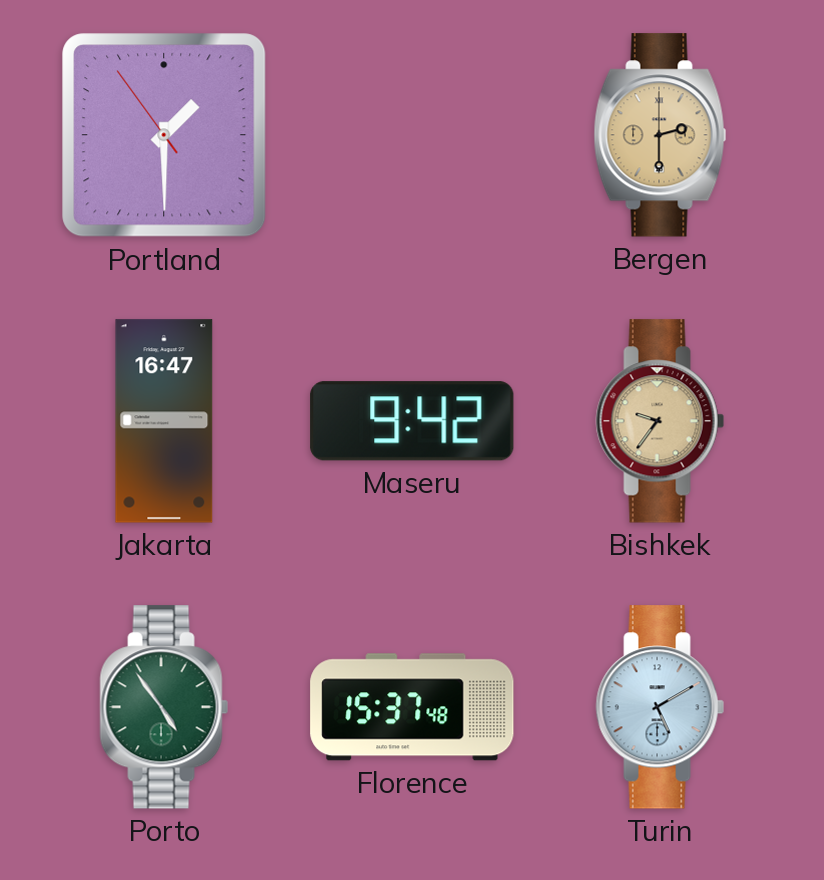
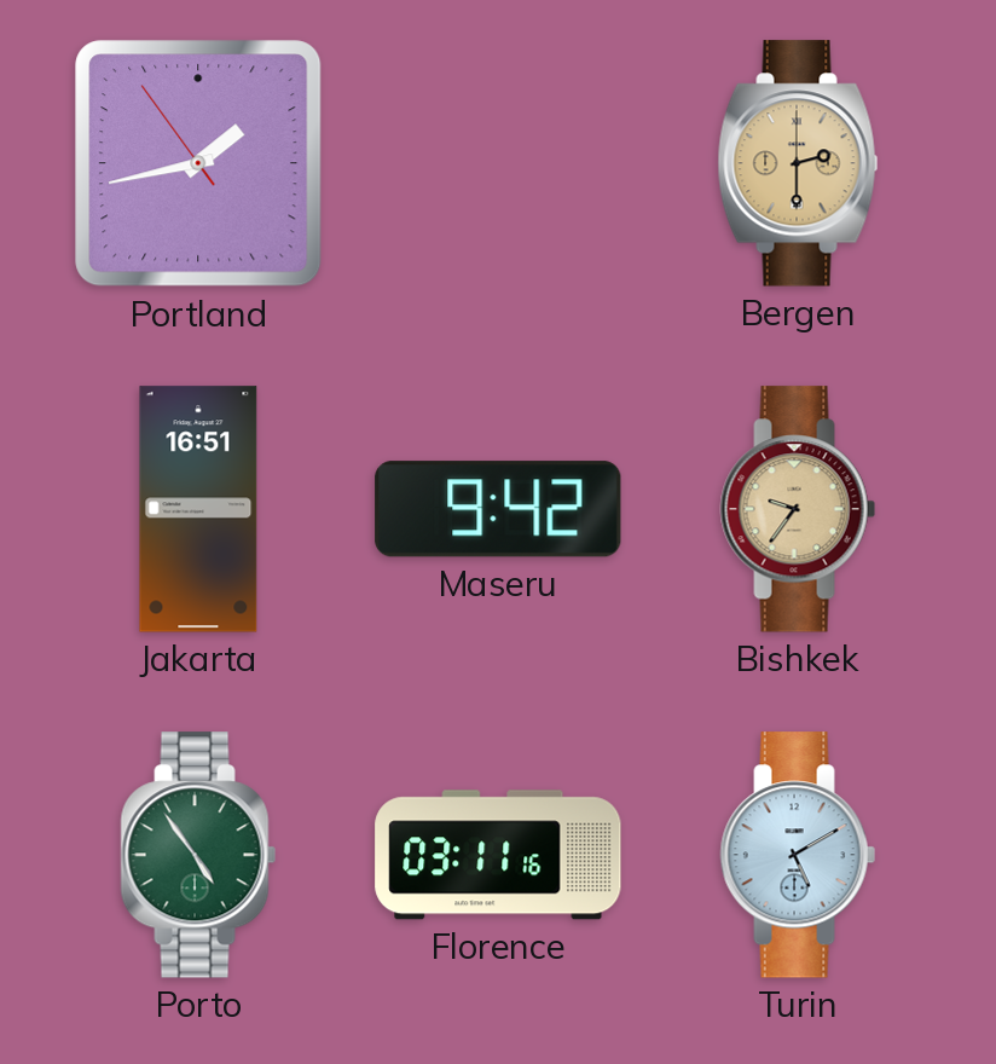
Portland: 1:29 -> 1:42 (198, 163)
Jakarta: 16:47 -> 16:51 (198, 509)
Florence: 15:37 -> 03:11 (498, 855)
